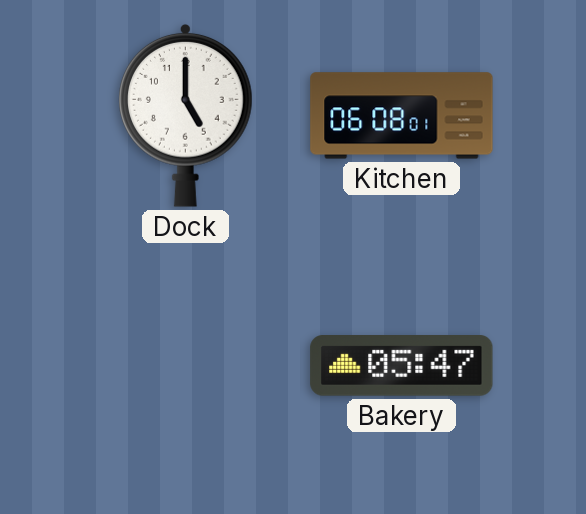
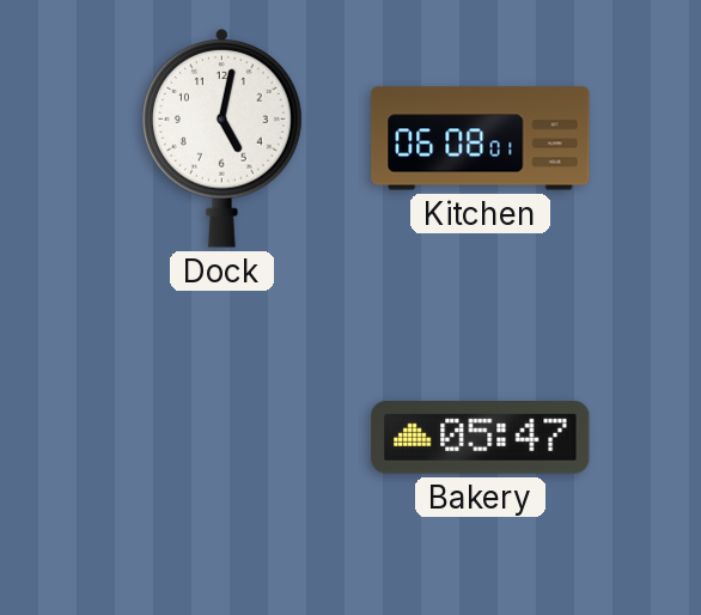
Dock: 5:00 -> 5:02 (223, 138)
